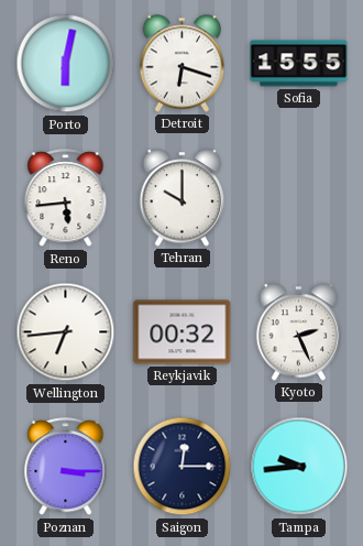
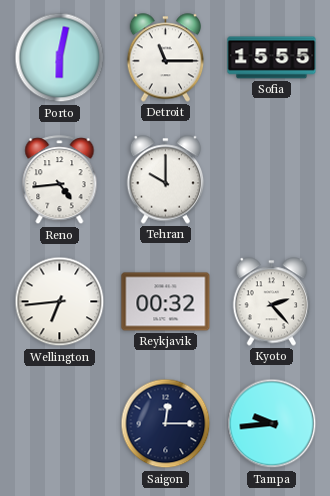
Detroit: 6:18 -> 11:15 (166, 58)
Reno: 5:44 -> 4:44 (60, 180)
Kyoto: 2:26 -> 2:23 (272, 302)
Poznan: 3:15 -> none (66, 467)
